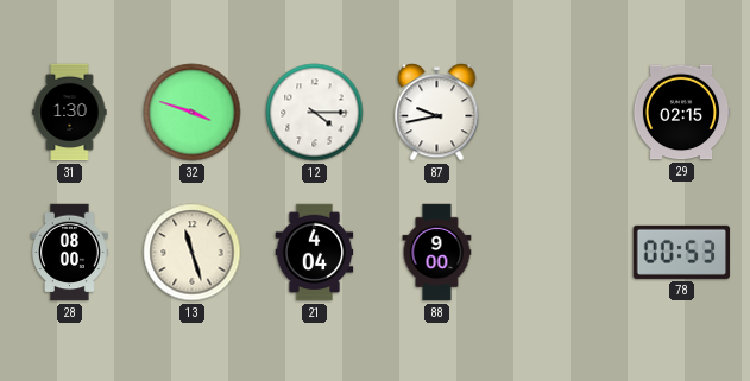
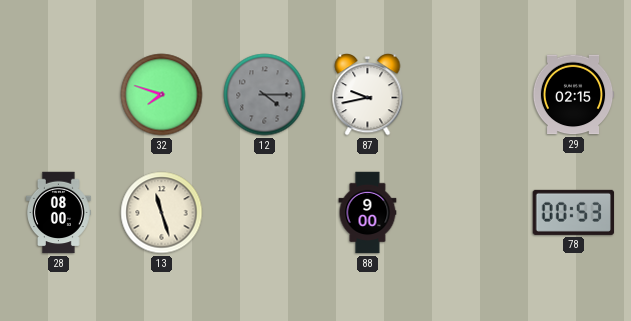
31: 1:30 -> none (70, 113)
32: 3:48 -> 7:48 (162, 95)
12 dial: white -> grey (265, 95)
21: 4:04 -> none (315, 253)
